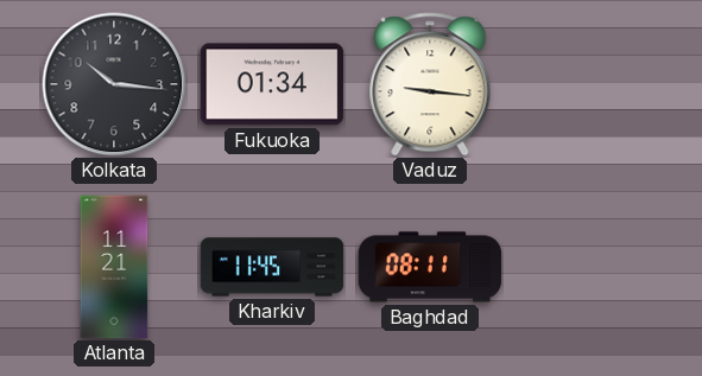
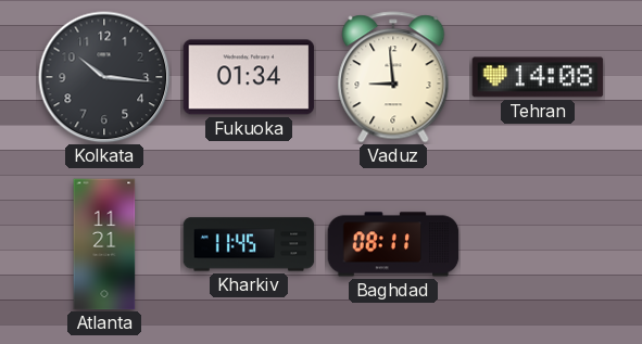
Vaduz: 9:16 -> 8:59 (393, 77)
Tehran: none -> 14:08 (538, 77)
